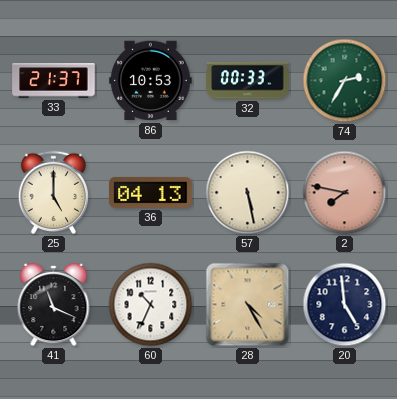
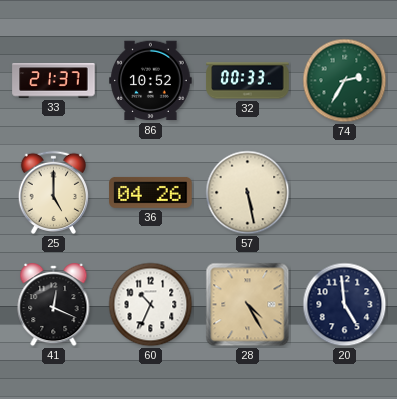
86: 10:53 -> 10:52 (151, 81)
36: 04:13 -> 04:26 (151, 192)
2: 7:47 -> none (345, 193)
41: 11:19 -> 12:19 (54, 305)
